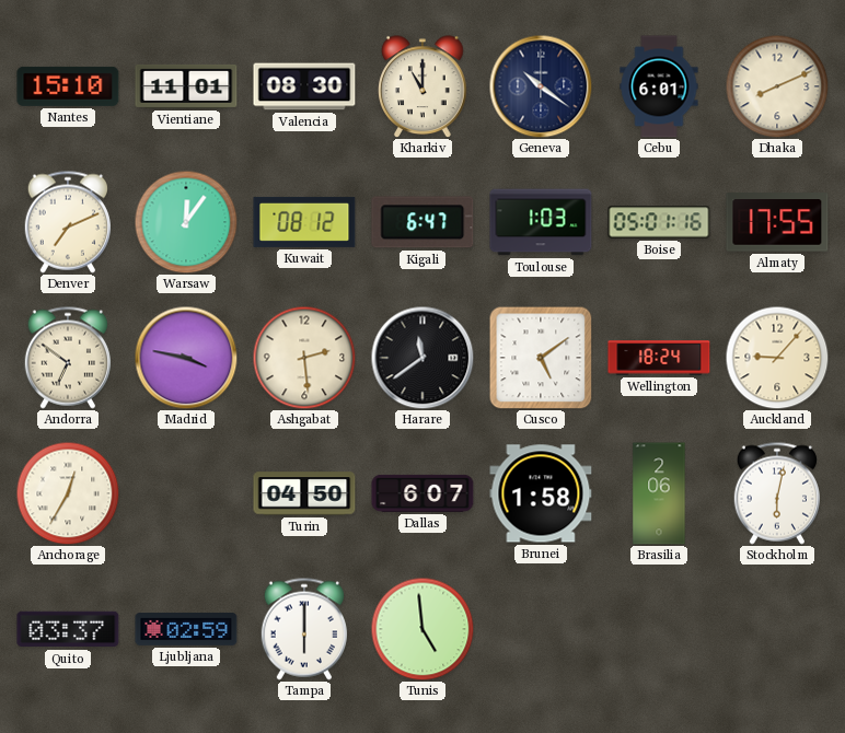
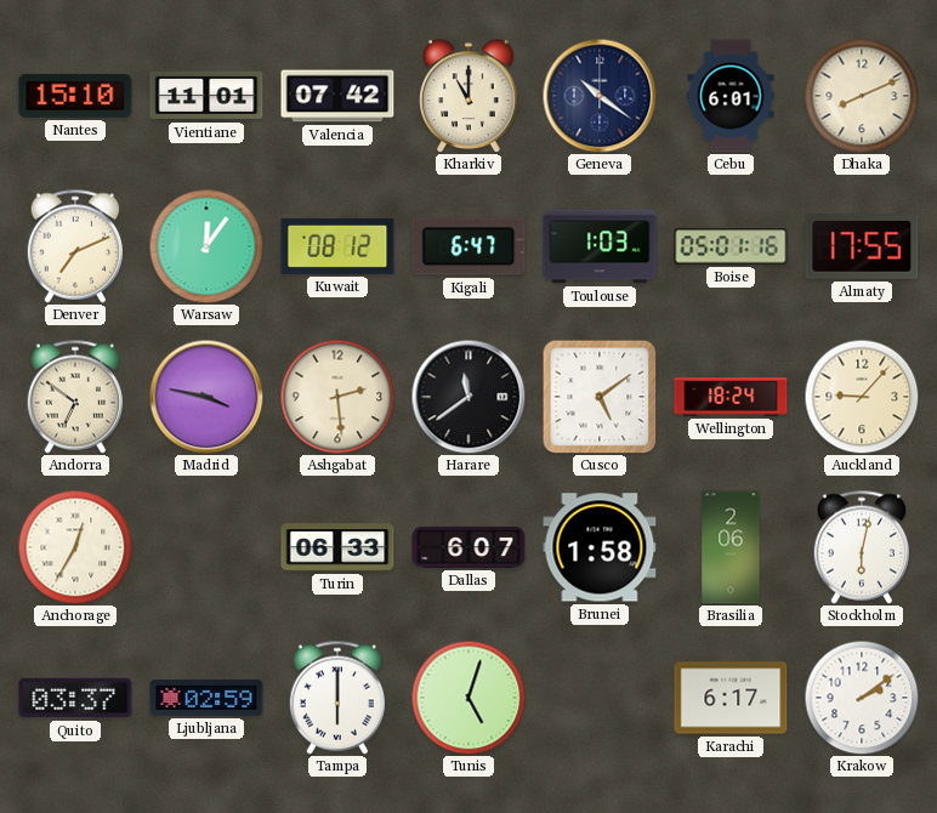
Valencia: 08:30 -> 07:42 (337, 96)
Turin: 04:50 -> 06:33 (337, 547)
Tunis: 4:59 -> 5:03 (469, 698)
Karachi: none -> 6:17 (731, 698)
Krakow: none -> 2:09 (862, 698)
